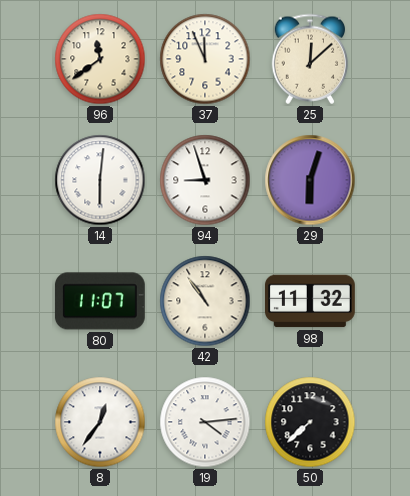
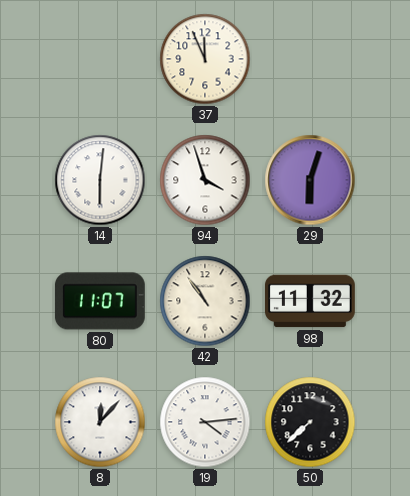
96: 11:39 -> none (100, 59)
25: 12:08 -> none (310, 59)
94: 8:57 -> 3:57 (205, 180)
8: 12:36 -> 12:07 (100, 422)
